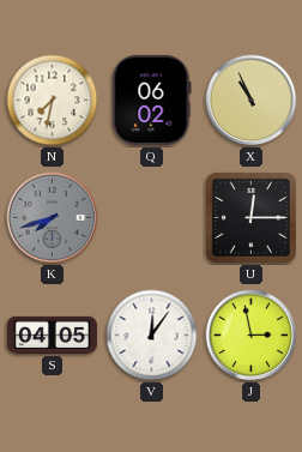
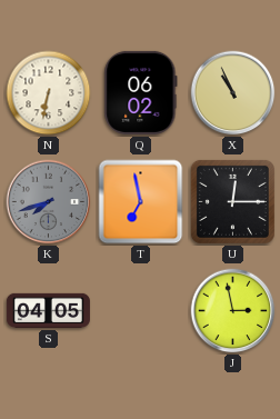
N: 7:32 -> 6:32 (49, 93)
T: none -> 6:58 (141, 202)
V: 12:06 -> none (152, 336)
